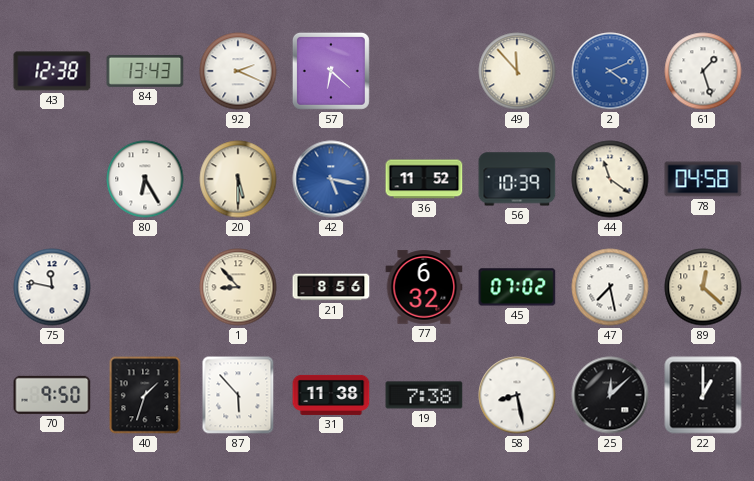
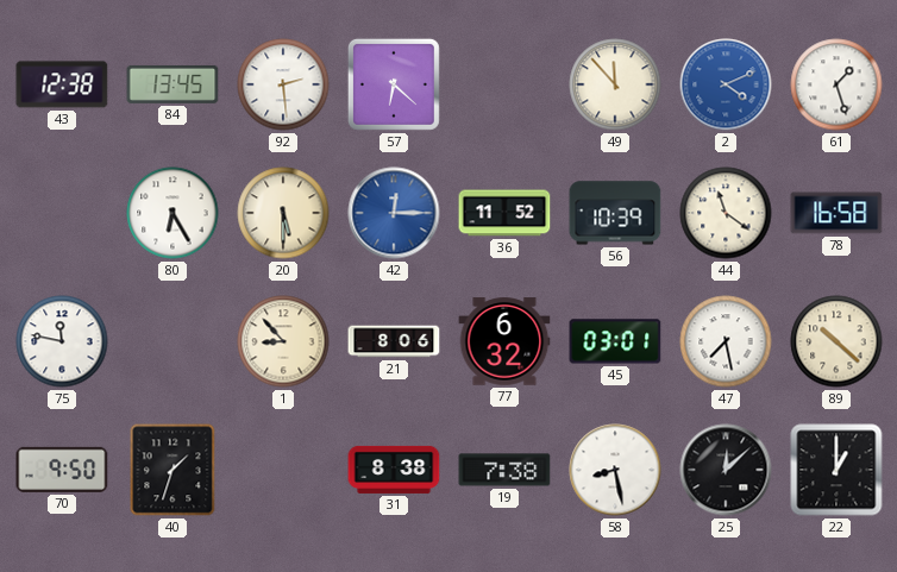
84: 13:43 -> 13:45 (172, 84)
92: 2:19 -> 2:29 (283, 84)
42: 5:17 -> 12:15 (394, 213)
78: 04:58 -> 16:58 (836, 213)
21: 8:56 -> 8:06 (394, 341)
45: 07:02 -> 03:01 (615, 341)
89: 12:22 -> 10:22 (836, 341)
87: 5:53 -> none (238, 395)
31: 11:38 -> 8:38 (394, 470)
